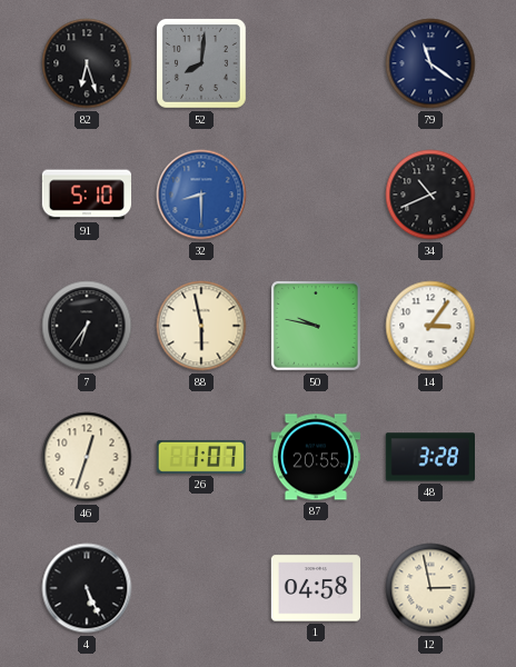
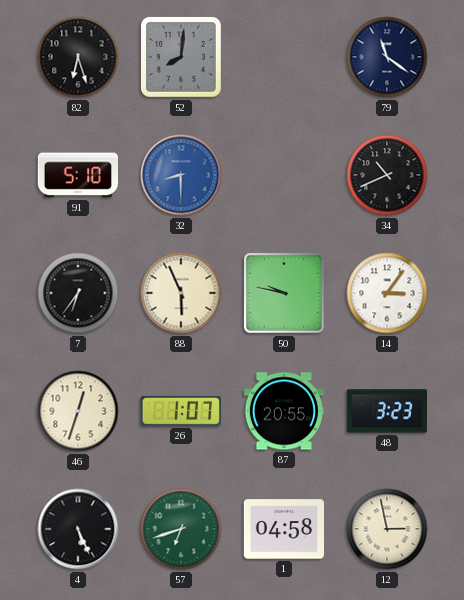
88: 5:58 -> 5:56 (181, 293)
48: 3:28 -> 3:23 (386, 411)
57: none -> 6:42 (181, 529)
